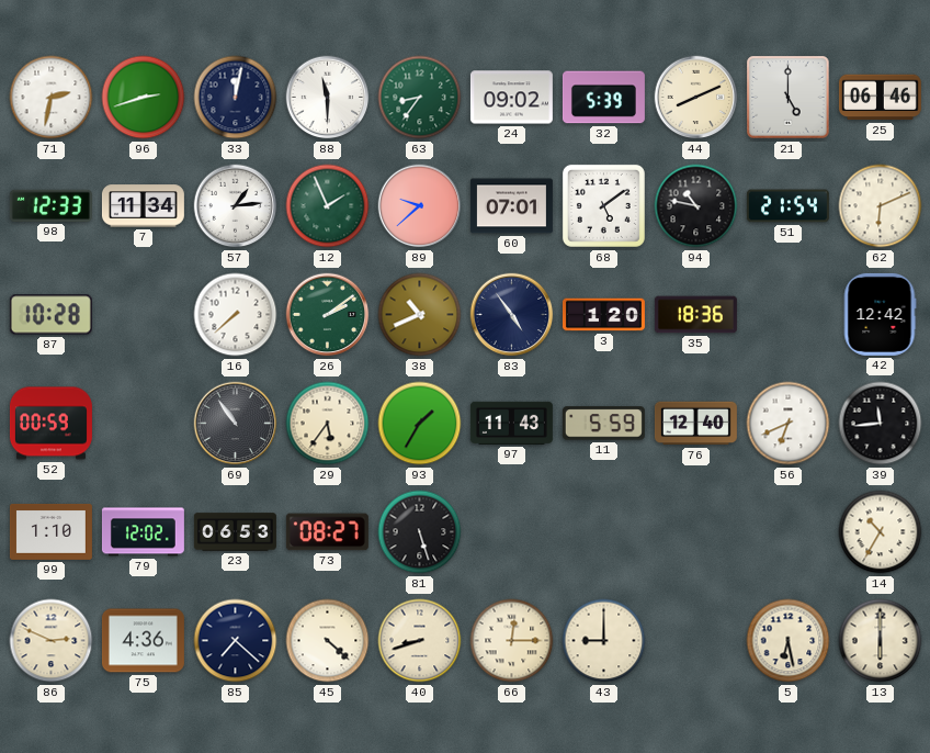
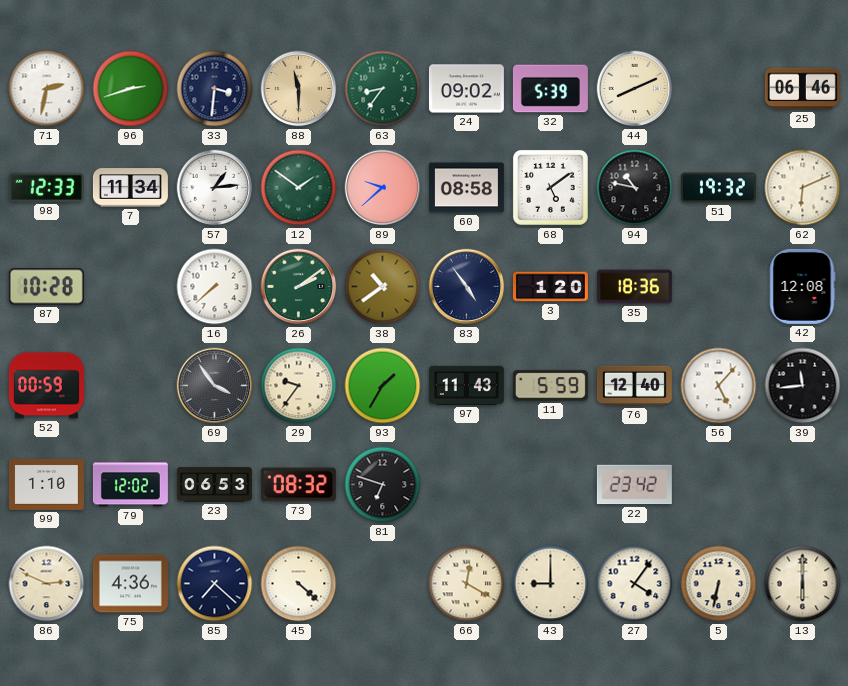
33: 12:02 -> 3:31 (215, 89)
88 dial: white -> champagne (299, 89)
21: 5:00 -> none (789, 98)
12: 1:56 -> 1:51 (299, 188)
60: 07:01 -> 08:58 (466, 188)
51: 21:54 -> 19:32 (718, 188)
38: 10:41 -> 10:39 (383, 287)
42: 12:42 -> 12:08 (802, 286)
69: 10:54 -> 3:54 (215, 386)
29: 5:36 -> 9:36 (299, 386)
56: 6:41 -> 5:07 (719, 386)
73: 08:27 -> 08:32 (298, 485)
81: 5:27 -> 6:48 (383, 485)
22: none -> 23:42 (634, 485)
14: 10:35 -> none (881, 532)
40: 8:42 -> none (420, 641)
66: 12:15 -> 12:20 (467, 584)
27: none -> 4:06 (635, 584)
5: 6:28 -> 6:32 (719, 584)
